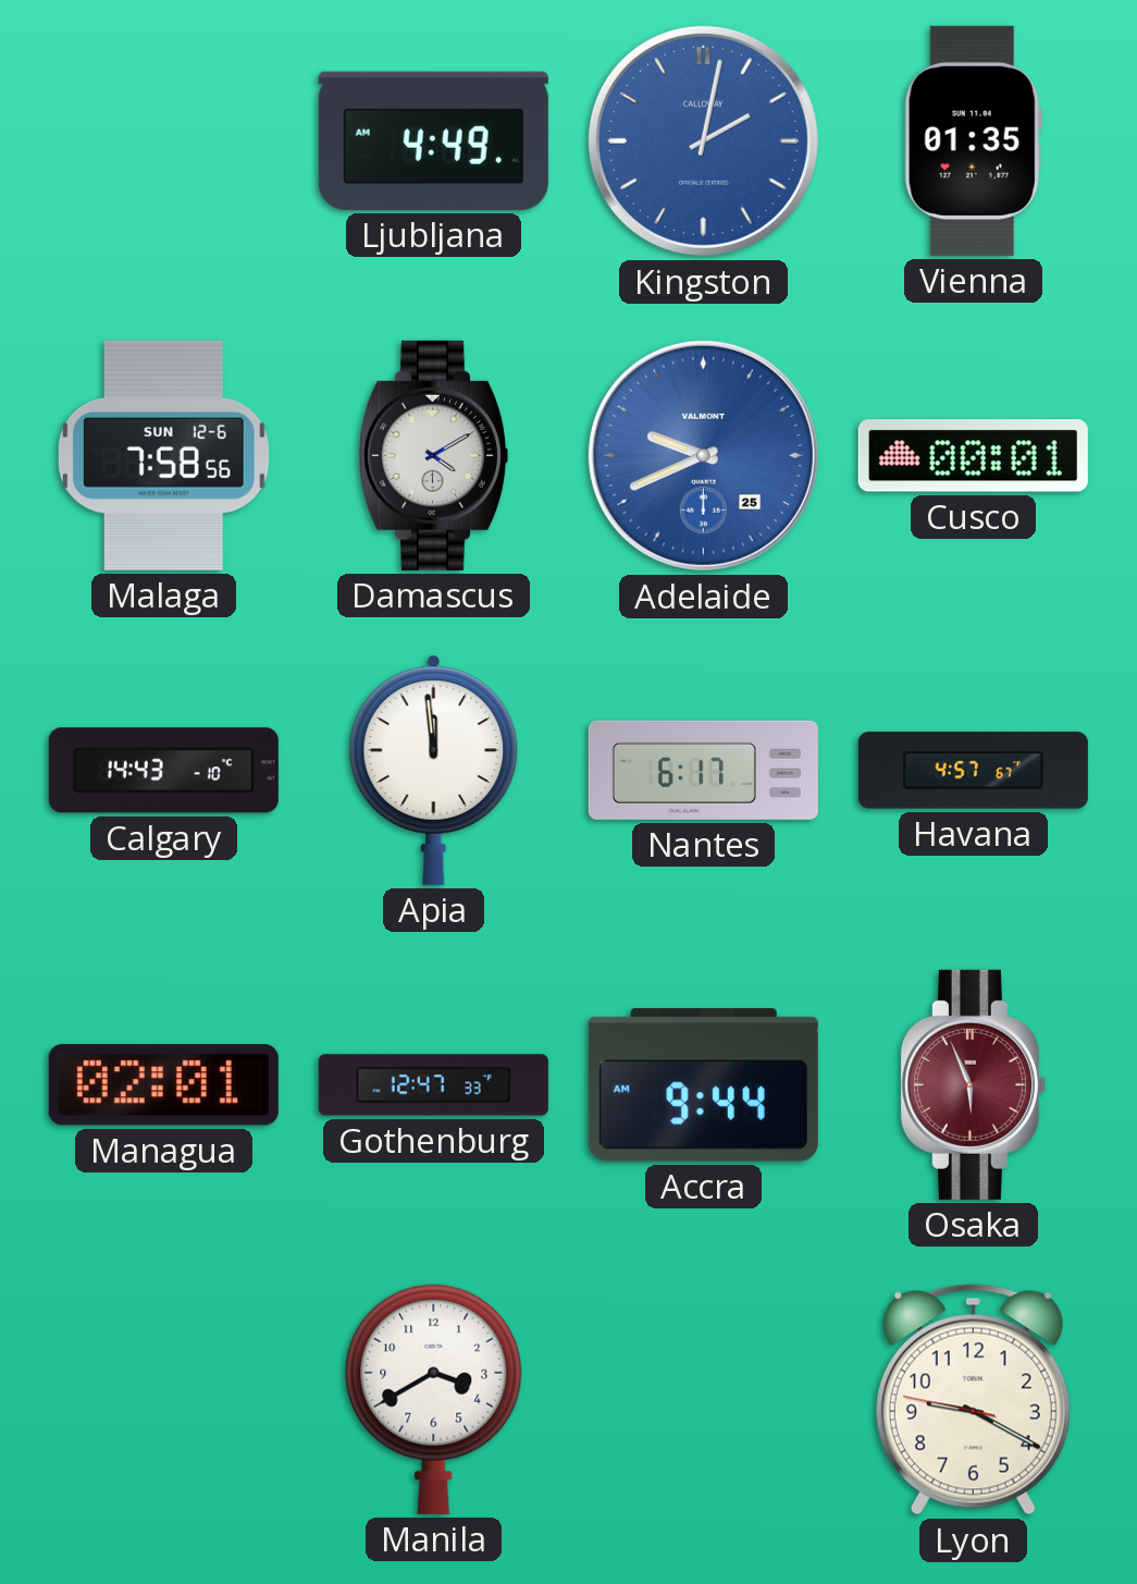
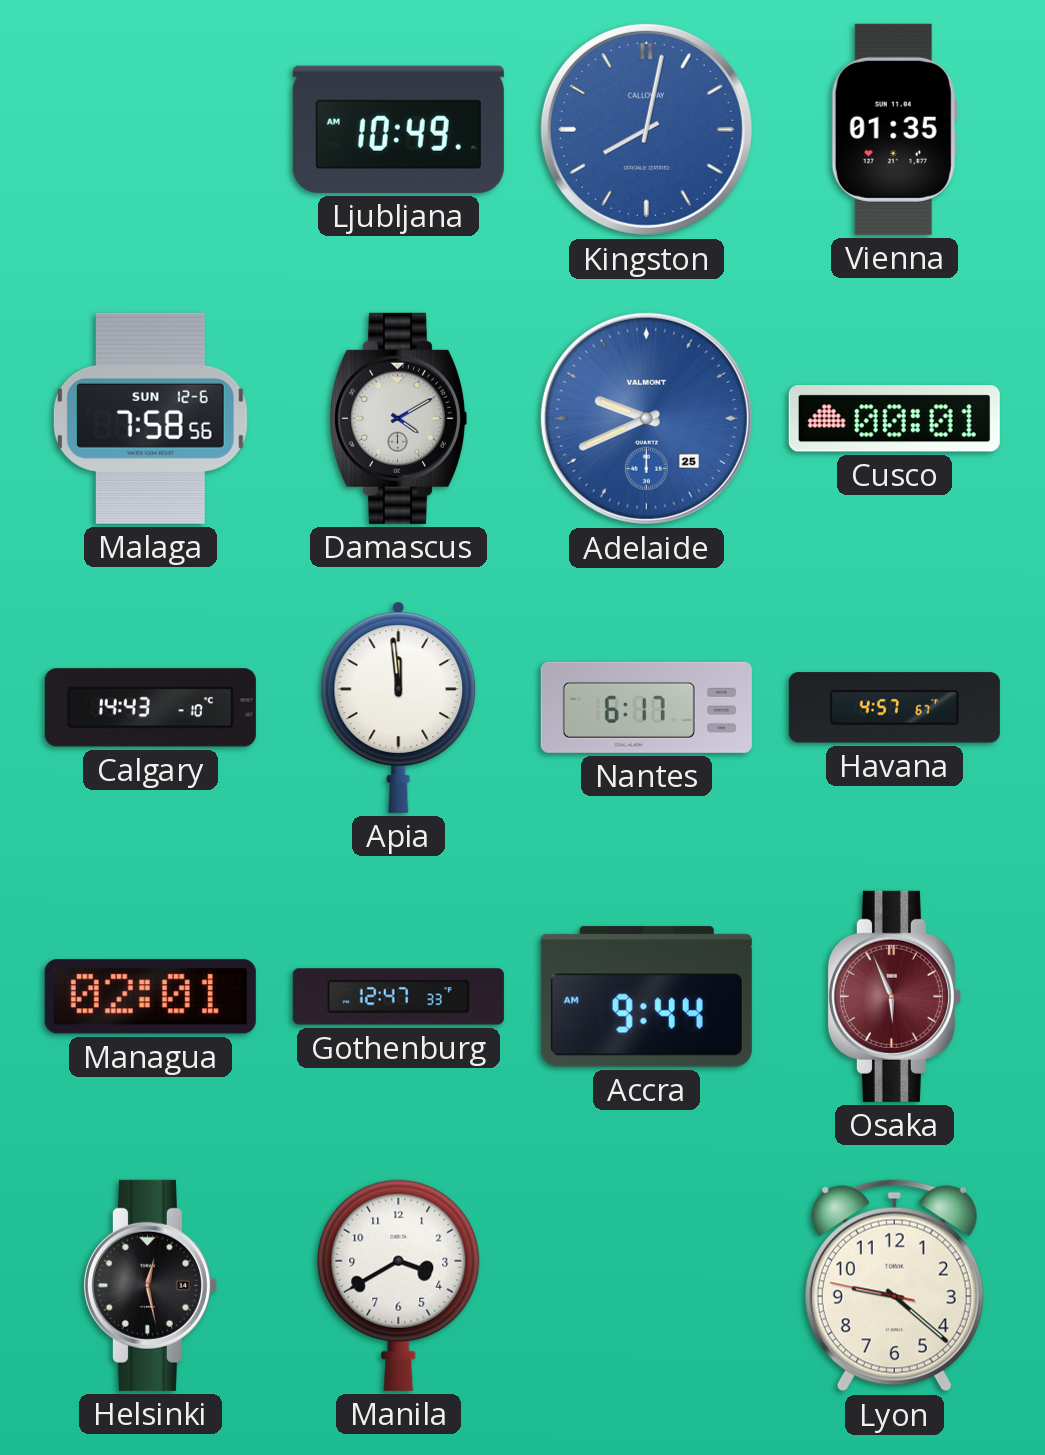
Ljubljana: 4:49 -> 10:49 (398, 129)
Kingston: 2:02 -> 8:02 (646, 129)
Helsinki: none -> 12:28 (150, 1285)
Lyon: 9:19 -> 9:21 (894, 1286)
